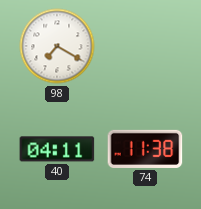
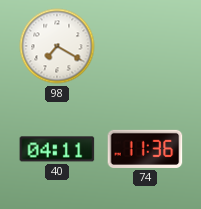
74: 11:38 -> 11:36 (145, 149)
